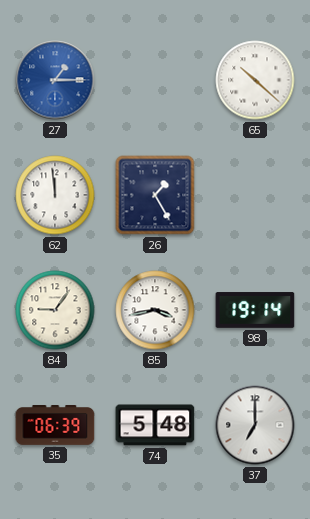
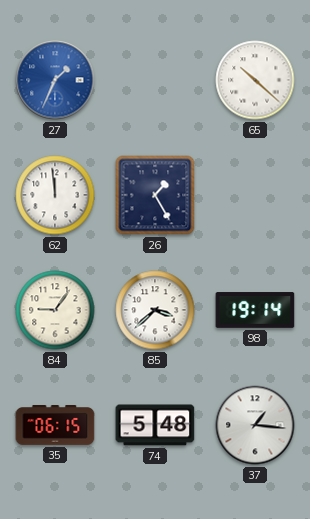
27: 1:15 -> 1:34 (55, 80)
85: 3:43 -> 3:38 (155, 310)
35: 06:39 -> 06:15 (55, 426)
37: 7:00 -> 1:16 (255, 425)
